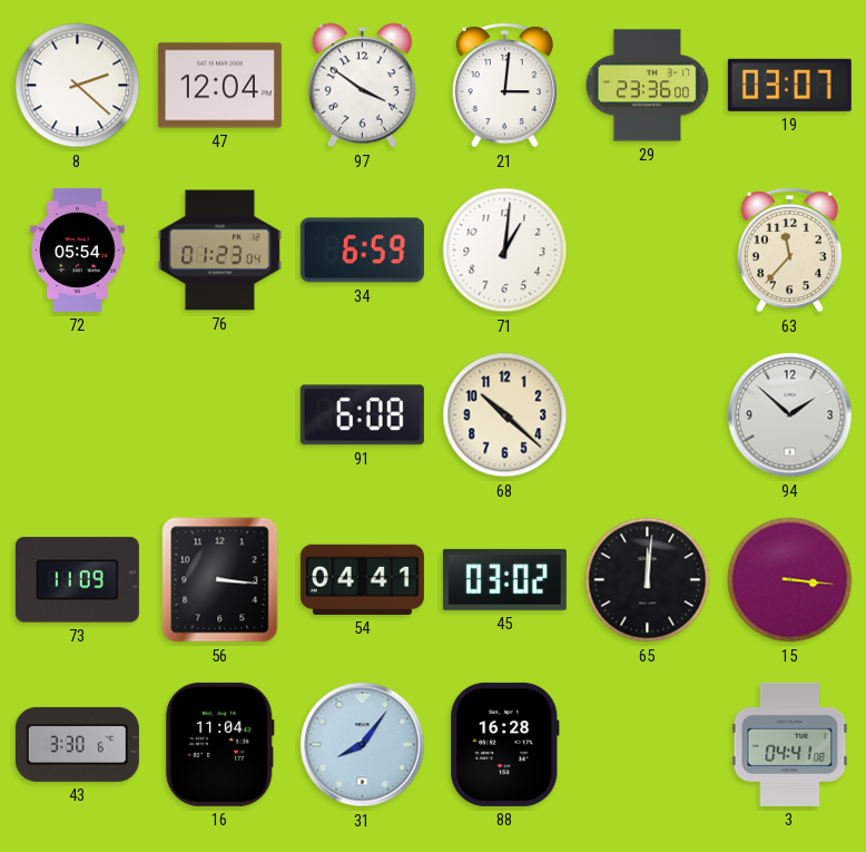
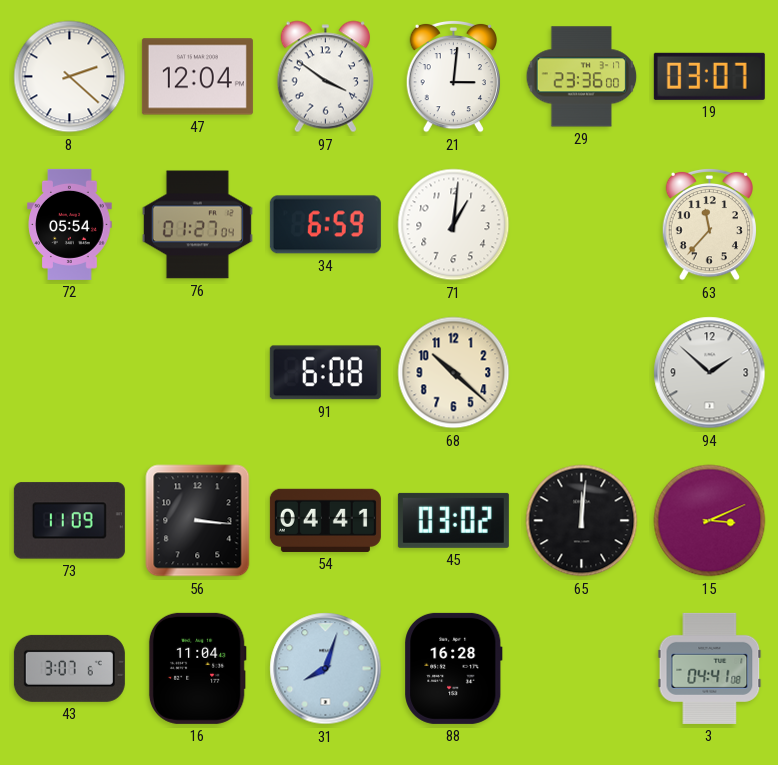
76: 01:23 -> 01:27 (197, 225)
15: 3:16 -> 3:11 (710, 521)
43: 3:30 -> 3:07 (69, 668)
31: 8:06 -> 8:03 (326, 669)
